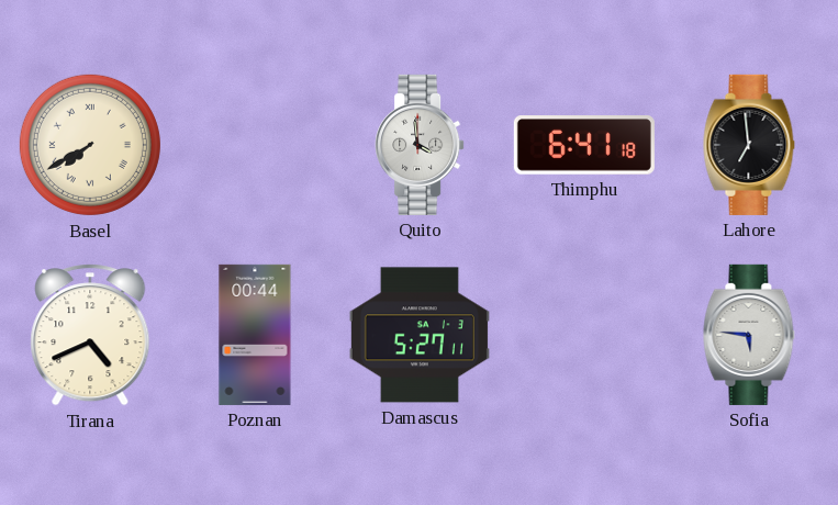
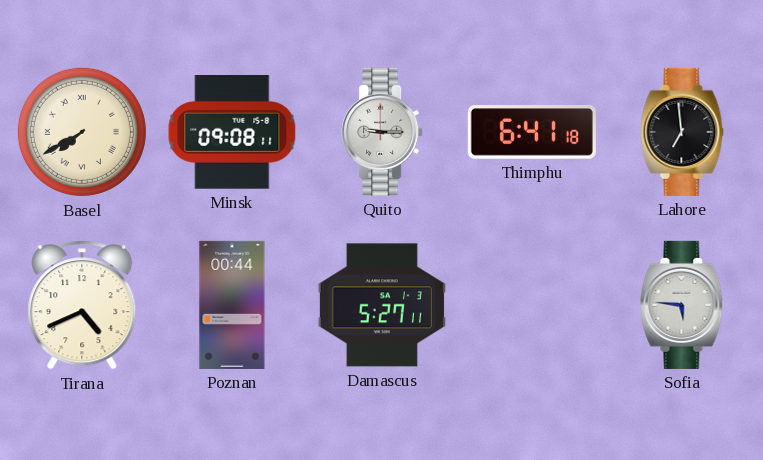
Minsk: none -> 09:08 (232, 133)
Quito: 3:59 -> 9:15 (382, 132)
